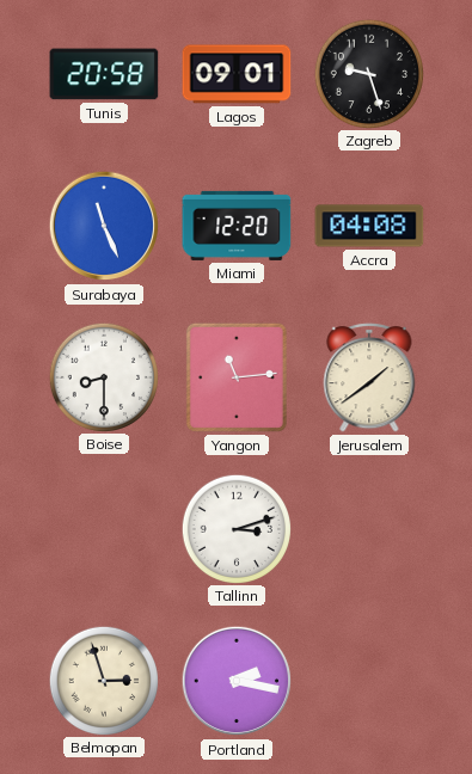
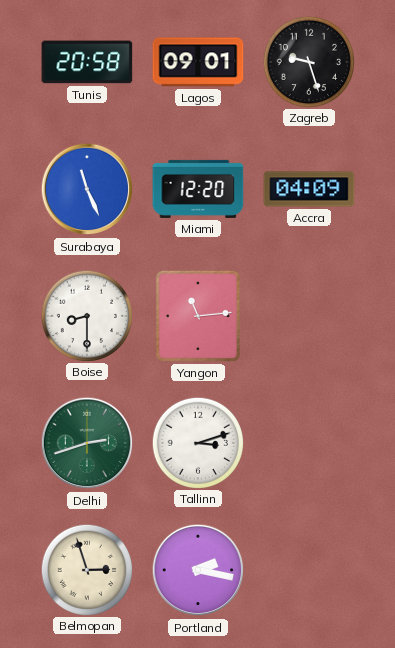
Accra: 04:08 -> 04:09 (309, 189)
Jerusalem: 1:39 -> none (369, 379)
Delhi: none -> 2:42 (87, 443)
